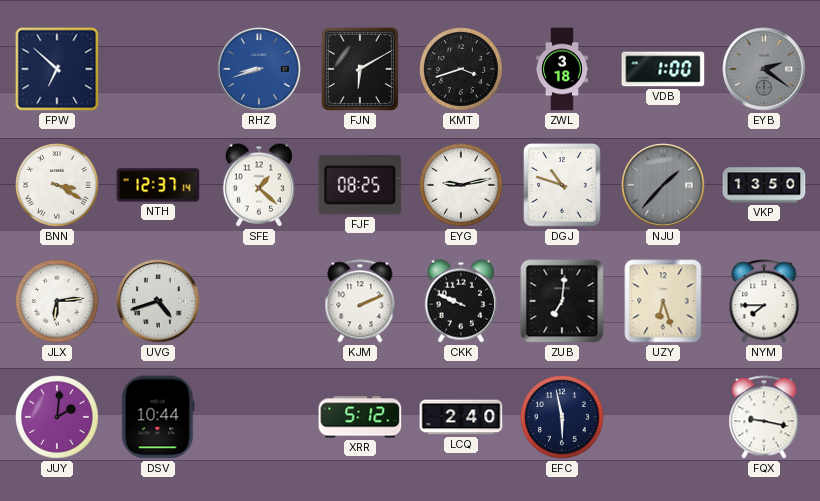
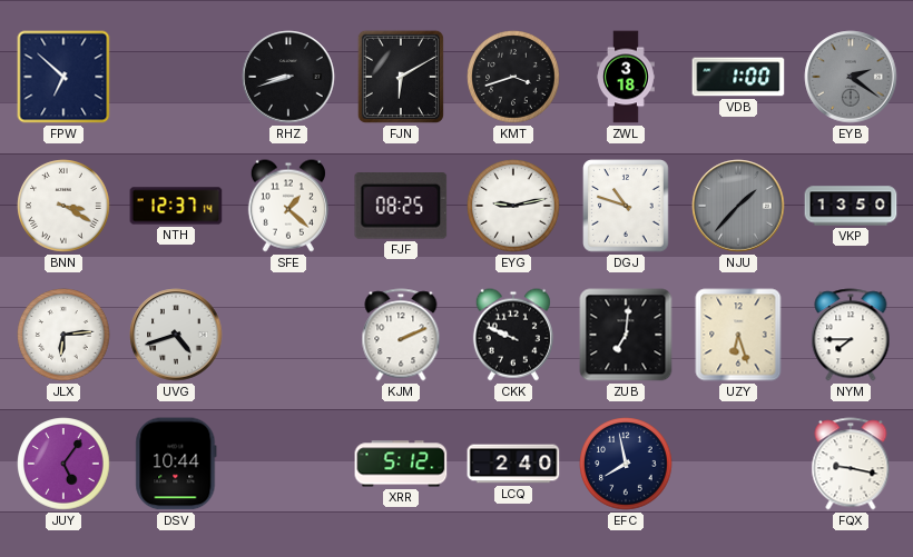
RHZ dial: blue -> black (288, 77)
JUY: 2:01 -> 5:06 (63, 464)
EFC: 5:58 -> 7:58 (626, 464)
